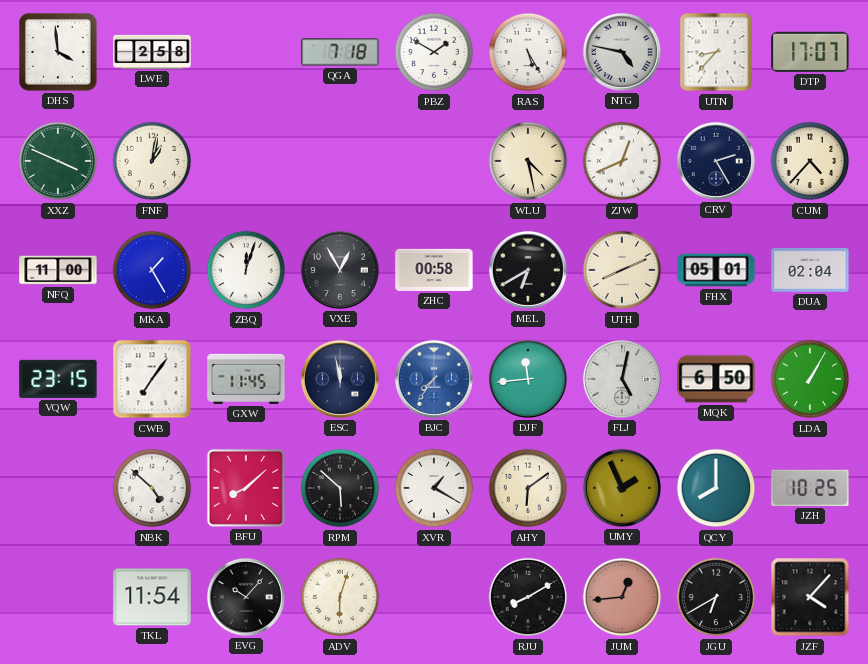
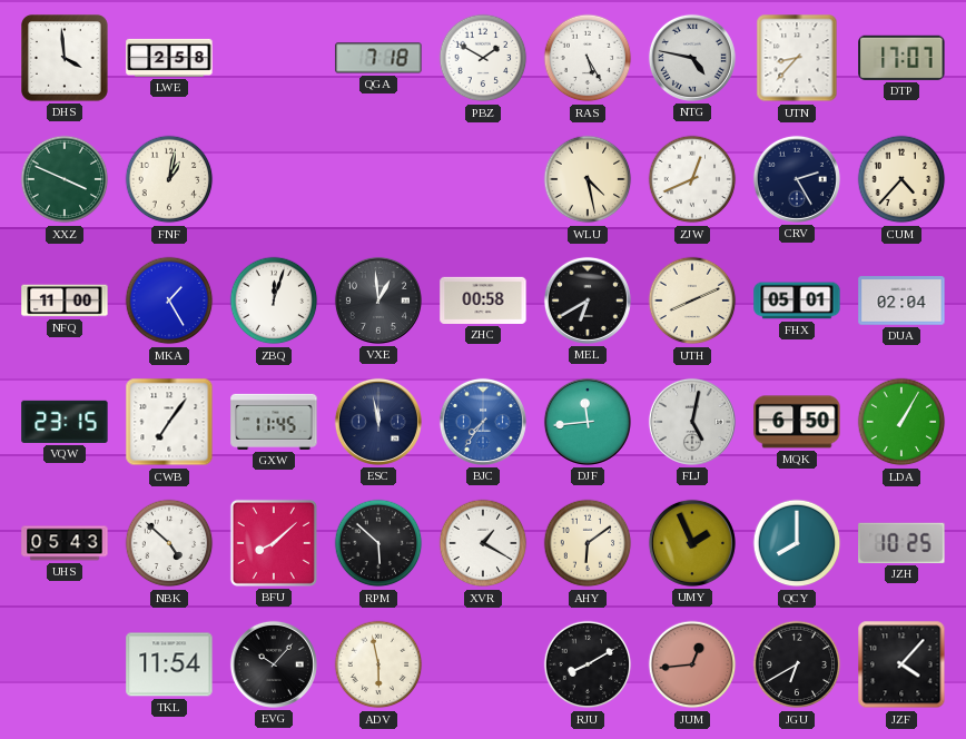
VXE: 12:55 -> 12:59 (378, 300)
UHS: none -> 05:43 (65, 543)
ADV: 6:03 -> 5:58 (378, 664)
